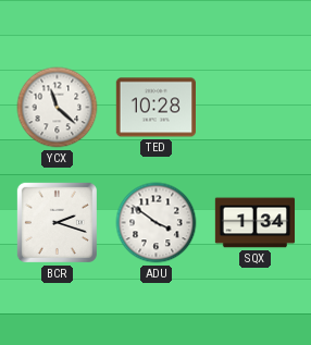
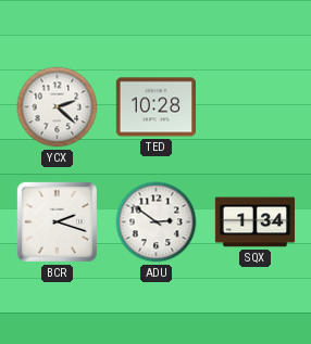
YCX: 11:22 -> 2:22 (58, 107)
ADU: 3:51 -> 2:51 (157, 222)
